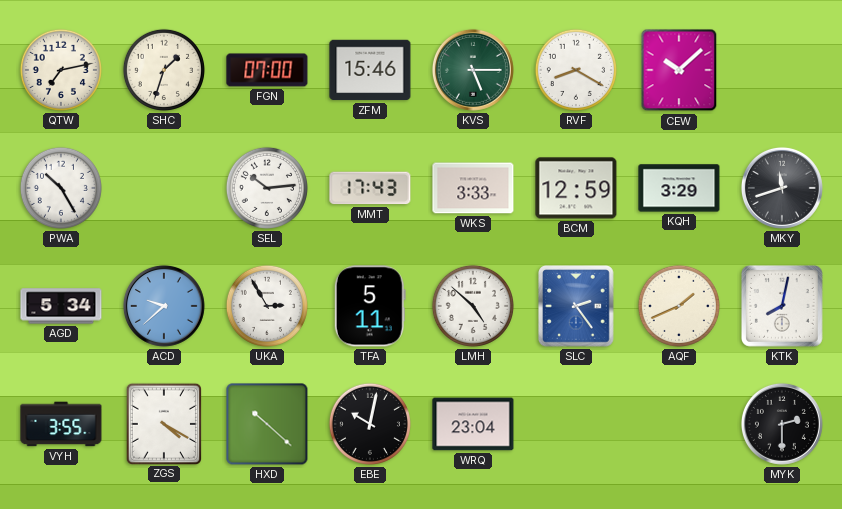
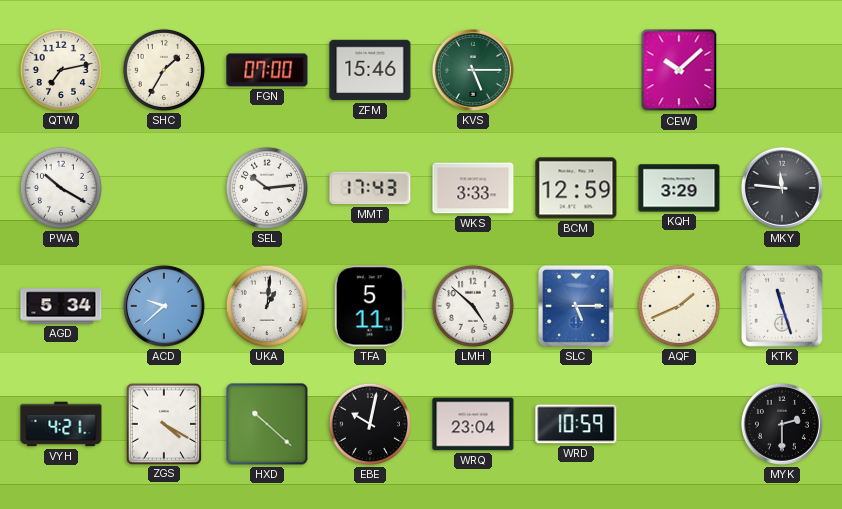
SHC: 1:33 -> 1:35 (164, 70)
RVF: 8:20 -> none (576, 70)
PWA: 10:25 -> 10:20 (61, 188)
MKY: 11:42 -> 11:46 (782, 188)
UKA: 2:55 -> 1:01 (267, 306)
SLC: 2:24 -> 5:15 (577, 306)
KTK: 8:02 -> 11:27 (782, 306)
VYH: 3:55 -> 4:21 (61, 424)
WRD: none -> 10:59 (576, 424)
